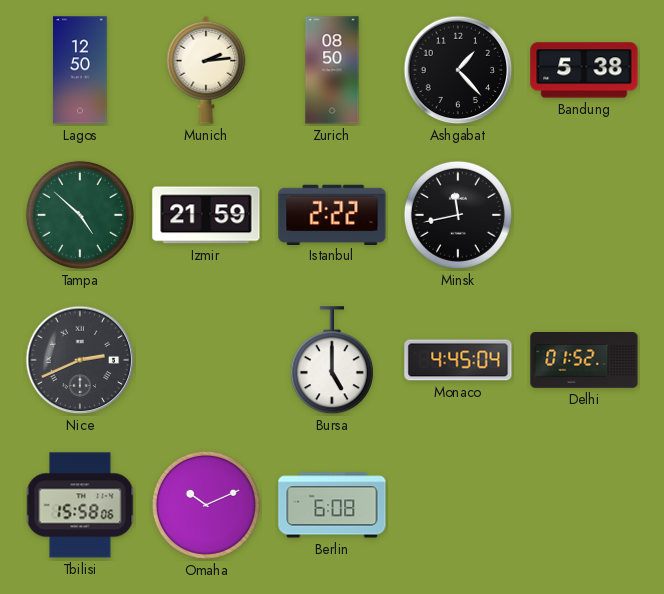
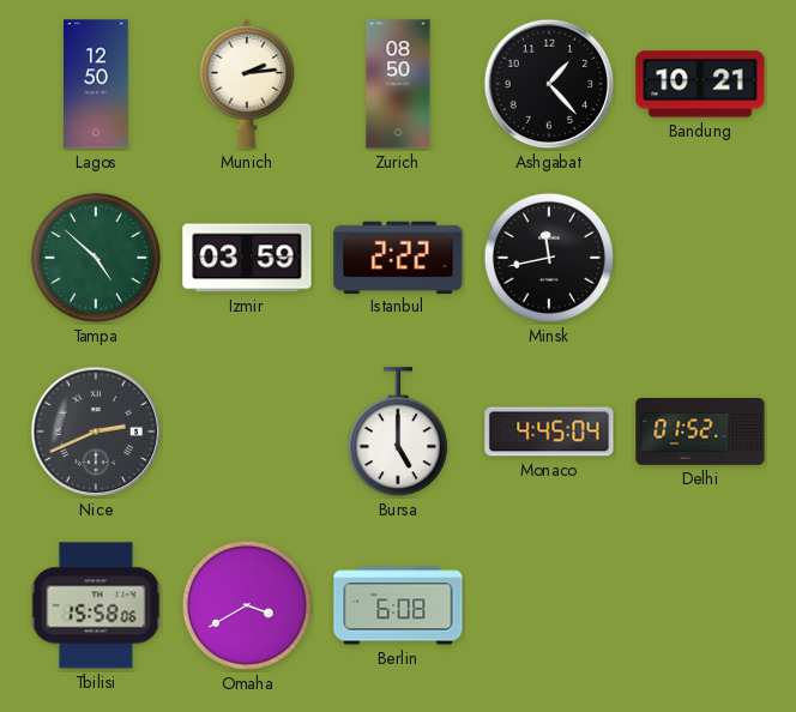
Bandung: 5:38 -> 10:21 (700, 84)
Izmir: 21:59 -> 03:59 (247, 258)
Omaha: 10:11 -> 3:40 (247, 605)
